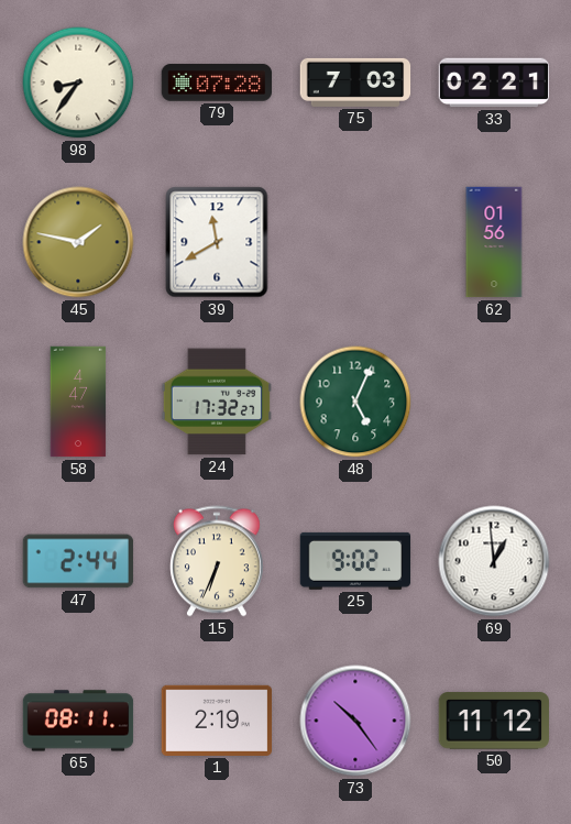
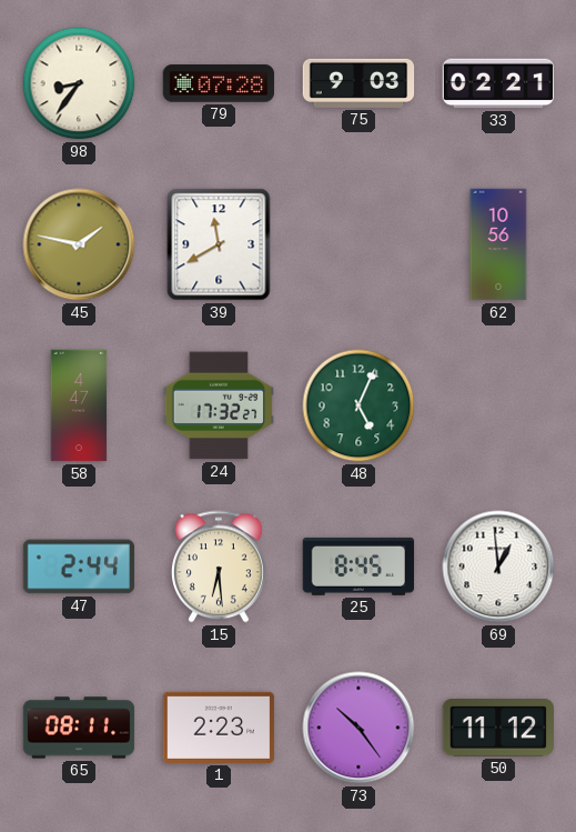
75: 7:03 -> 9:03 (358, 83)
62: 01:56 -> 10:56 (498, 244)
15: 6:34 -> 6:29 (219, 567)
25: 9:02 -> 8:45 (358, 567)
1: 2:19 -> 2:23 (219, 728)
